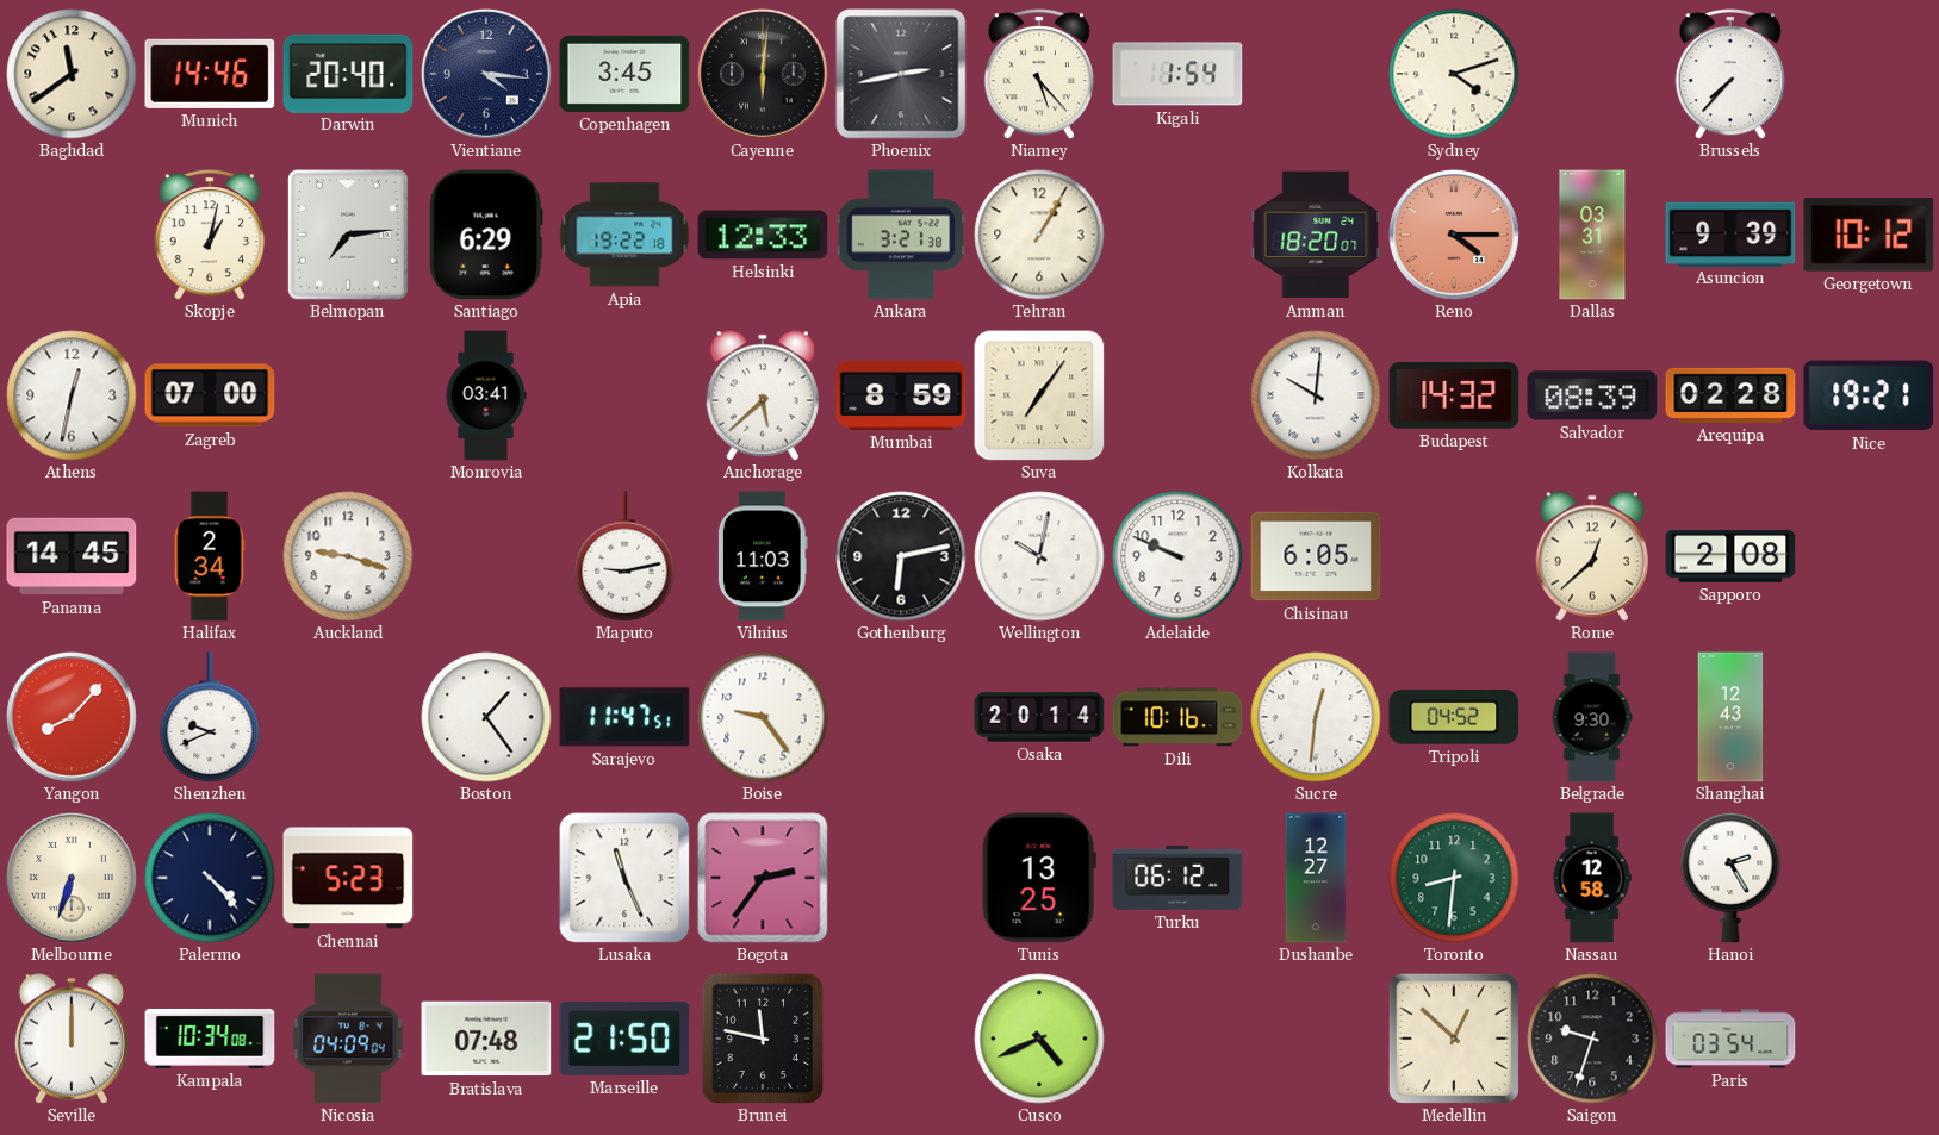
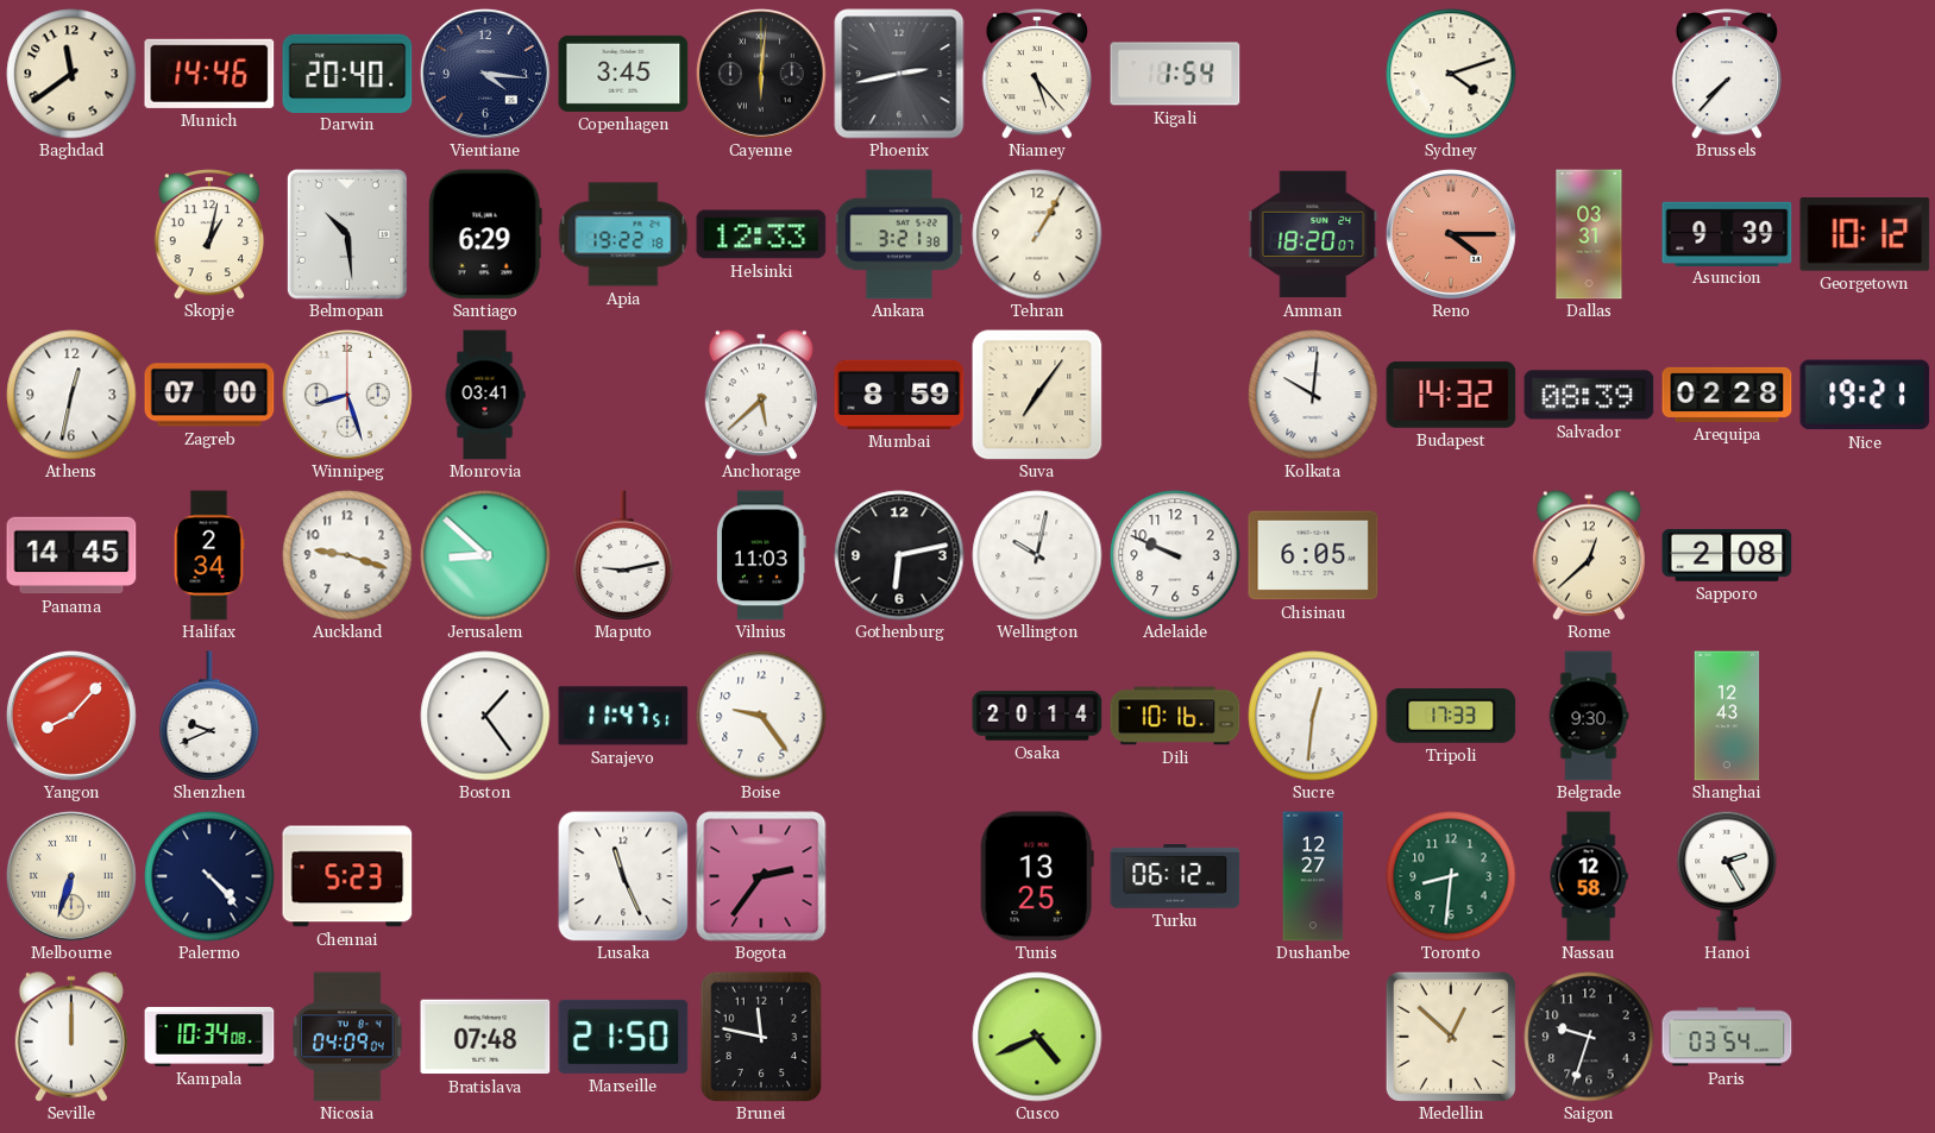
Belmopan: 7:14 -> 10:29 (347, 235)
Winnipeg: none -> 8:27 (347, 395)
Jerusalem: none -> 8:52 (485, 555)
Tripoli: 04:52 -> 17:33 (1451, 716)
